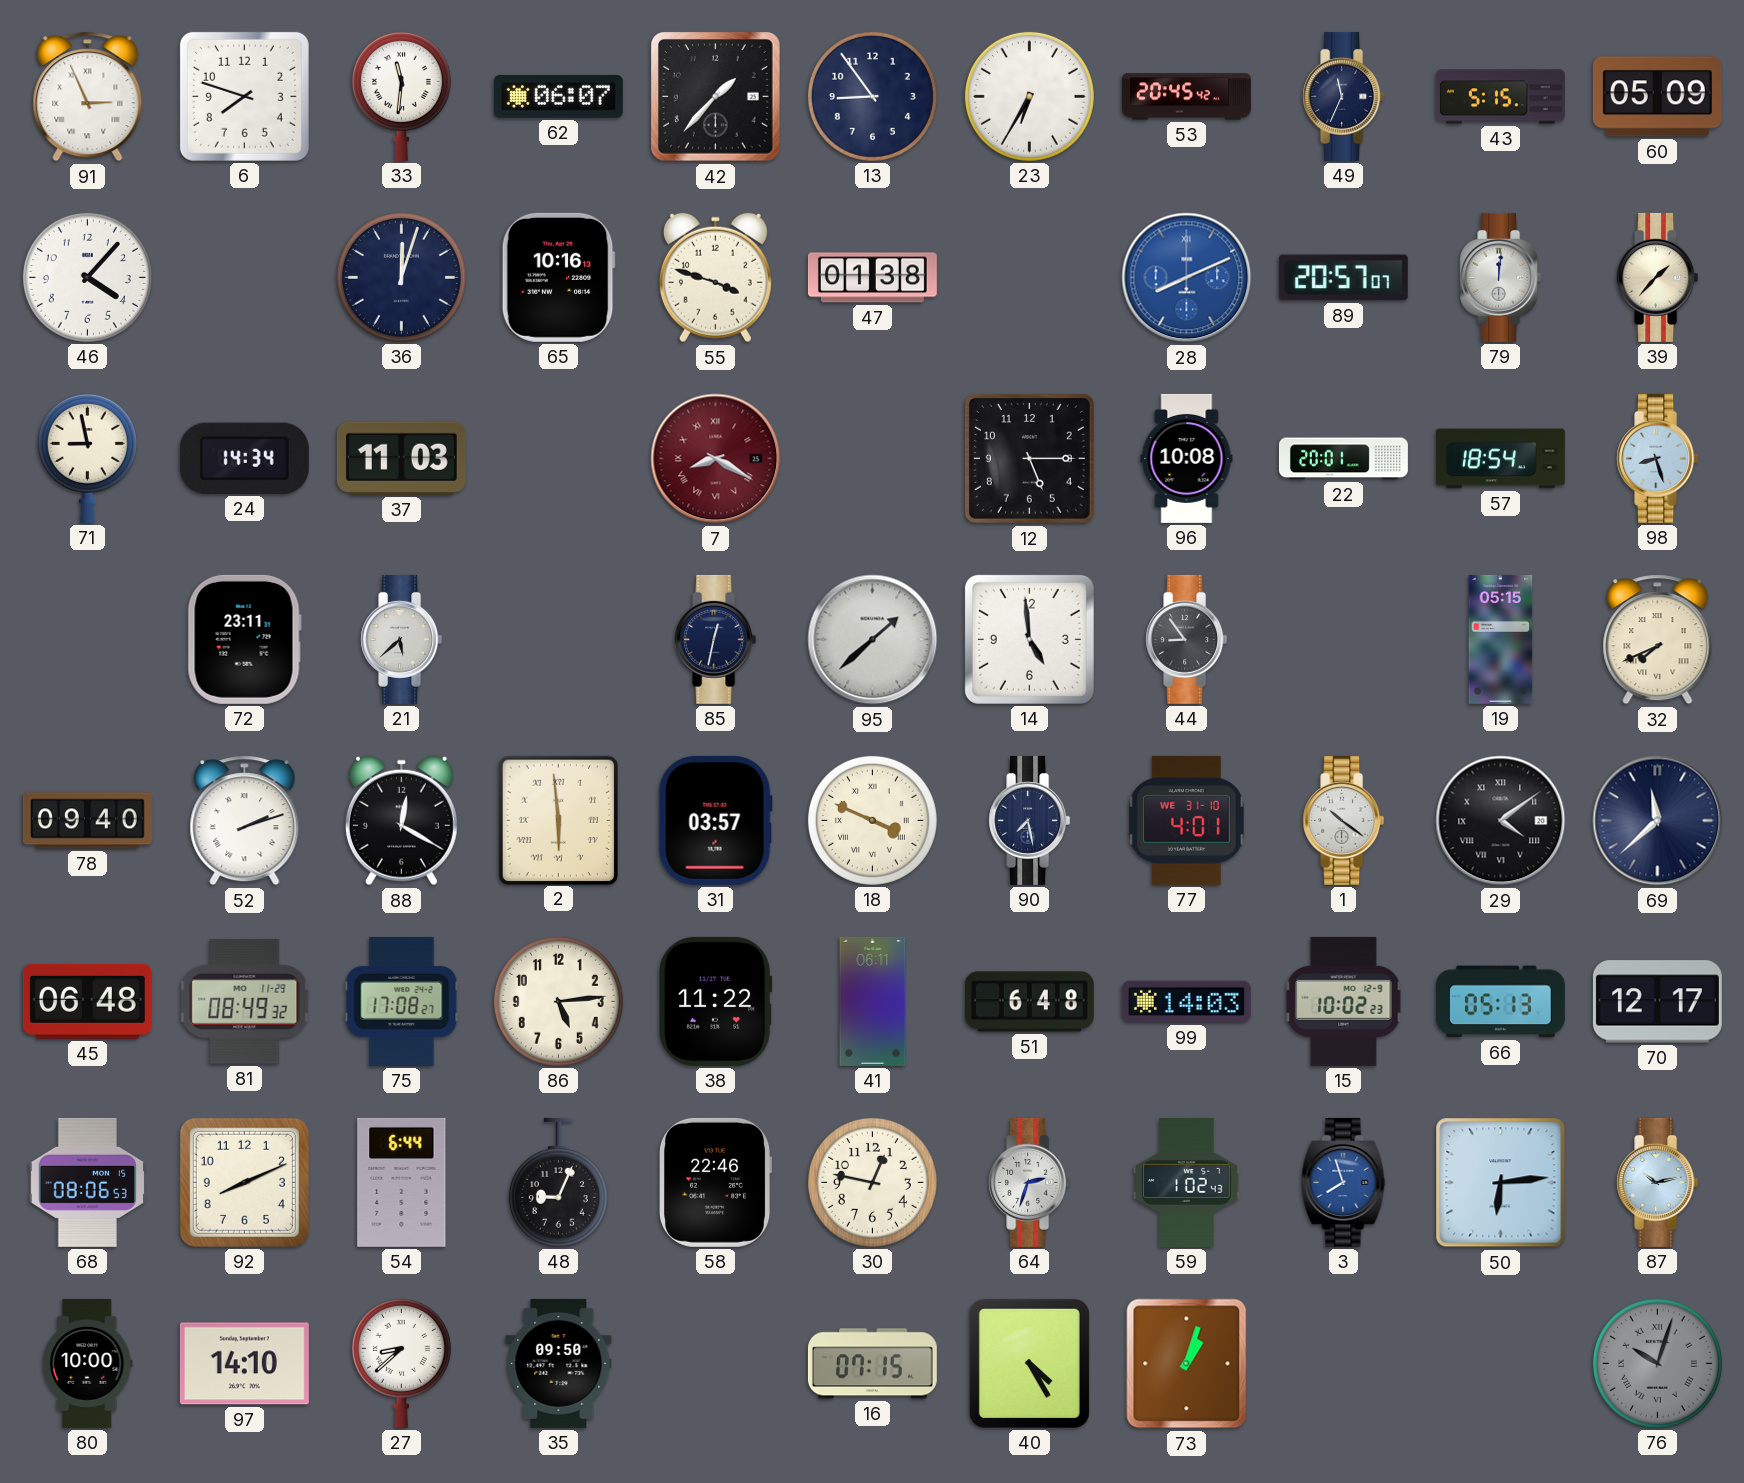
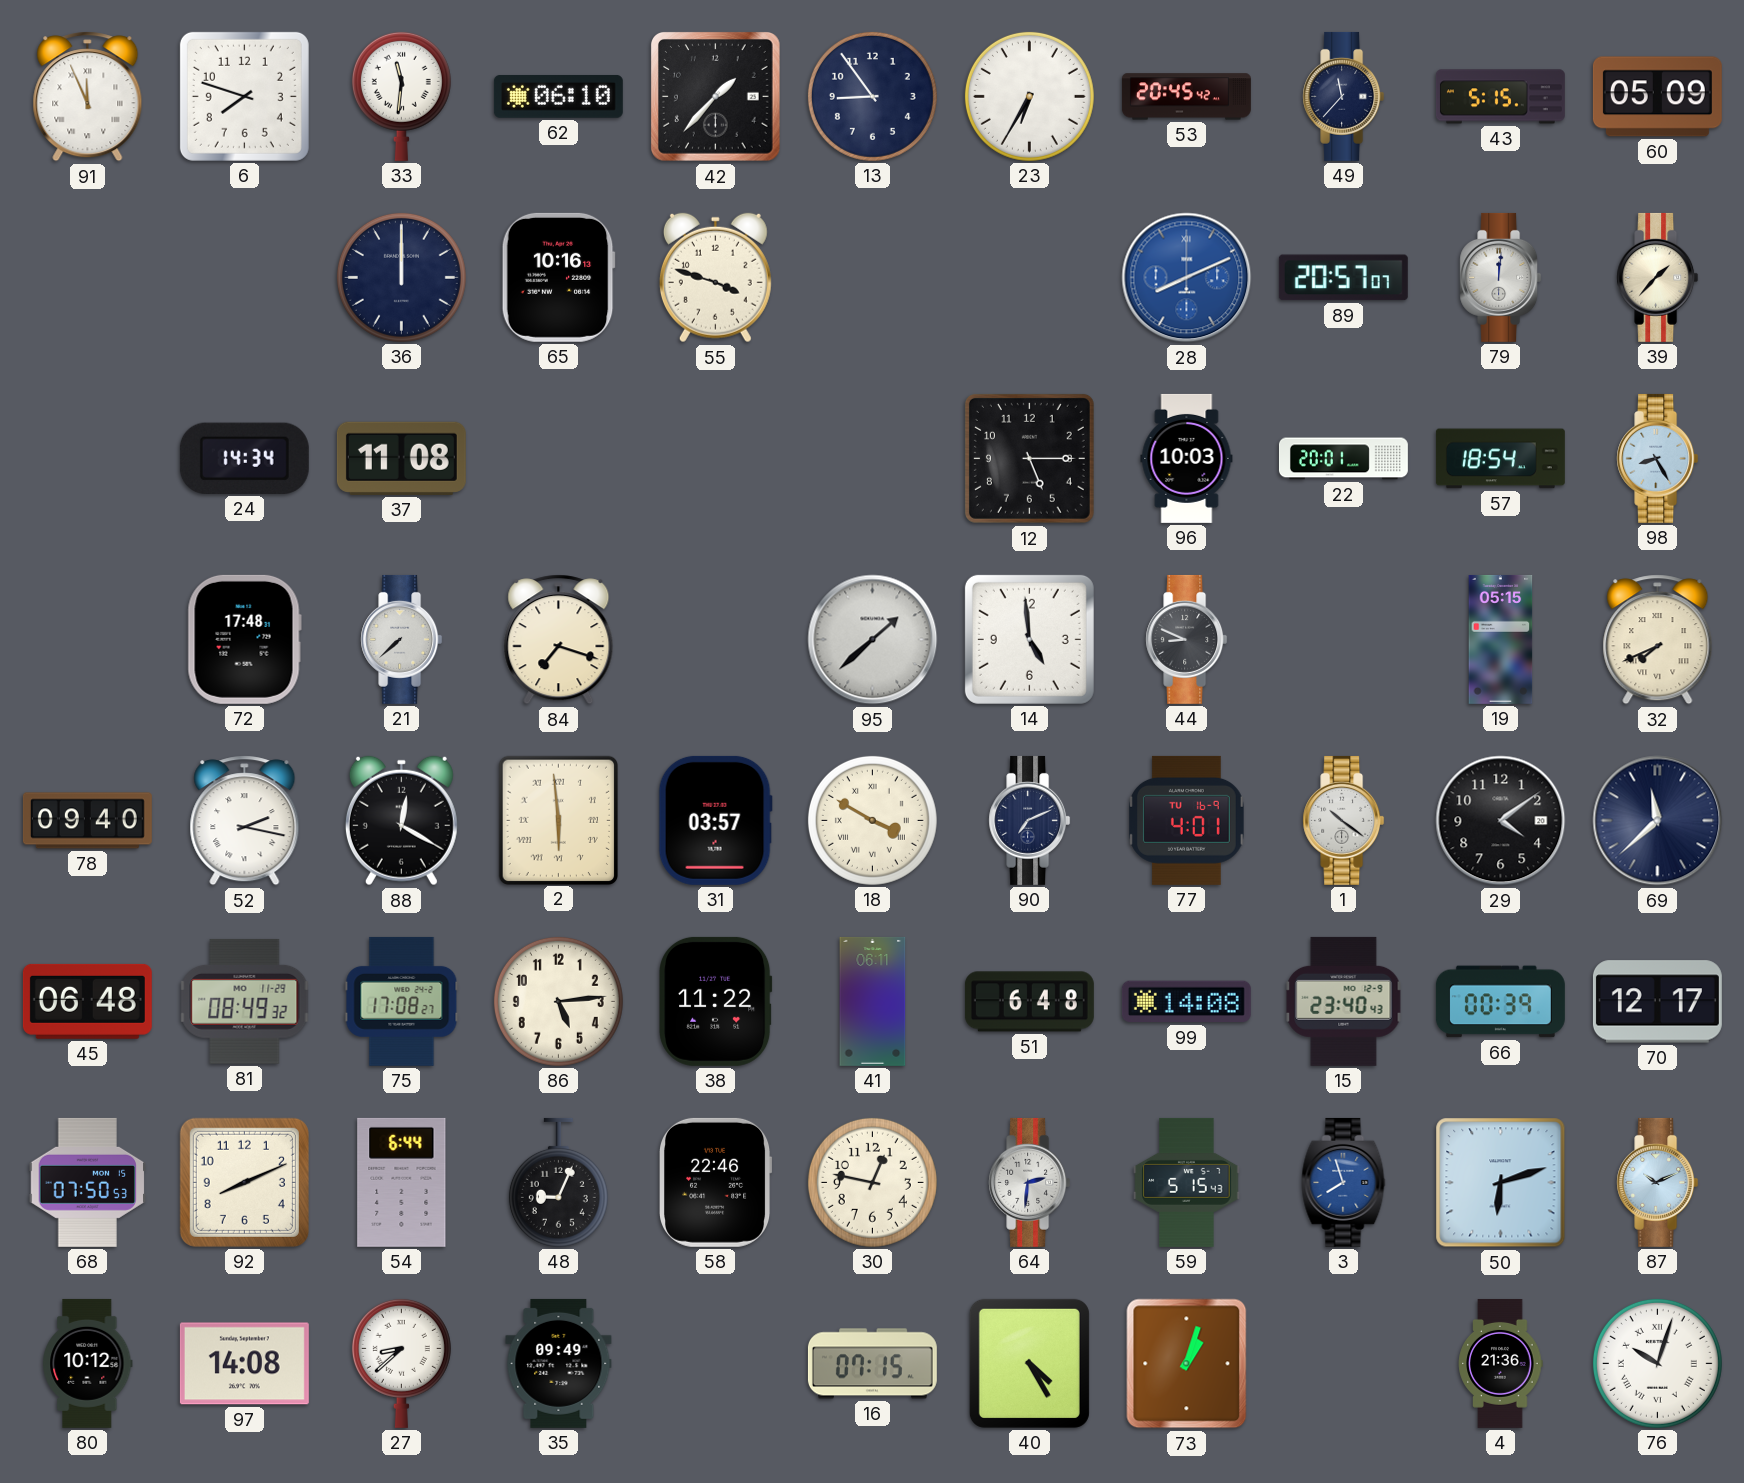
91: 2:56 -> 11:56 (88, 97)
62: 06:07 -> 06:10 (558, 96)
49: 11:34 -> 11:37 (1344, 96)
46: 4:07 -> none (87, 277)
36: 12:03 -> 12:00 (401, 277)
47: 01:38 -> none (872, 278)
71: 8:58 -> none (87, 458)
37: 11:03 -> 11:08 (401, 458)
7: 8:20 -> none (716, 459)
96: 10:08 -> 10:03 (1187, 458)
98: 8:27 -> 8:25 (1658, 458)
72: 23:11 -> 17:48 (244, 639)
21: 5:38 -> 7:38 (402, 639)
84: none -> 7:18 (559, 640)
85: 12:32 -> none (716, 639)
44: 8:54 -> 8:49 (1187, 639)
52: 2:12 -> 2:17 (245, 821)
18: 3:49 -> 3:50 (872, 820)
90: 7:28 -> 7:11 (1030, 820)
77 date: WE 31-10 -> TU 16-9 (1187, 820)
29 numerals: Roman -> Arabic (1501, 821)
99: 14:03 -> 14:08 (1186, 1002)
15: 10:02 -> 23:40 (1344, 1001)
66: 05:13 -> 00:39 (1500, 1002)
68: 08:06 -> 07:50 (88, 1182)
64: 2:33 -> 2:31 (1030, 1182)
59: 1:02 -> 5:15 (1187, 1182)
50: 6:14 -> 6:12 (1501, 1183)
87: 10:13 -> 10:11 (1658, 1182)
80: 10:00 -> 10:12 (88, 1363)
97: 14:10 -> 14:08 (244, 1364)
35: 09:50 -> 09:49 (559, 1363)
4: none -> 21:36 (1501, 1363)
76 dial: grey -> white (1657, 1363)
